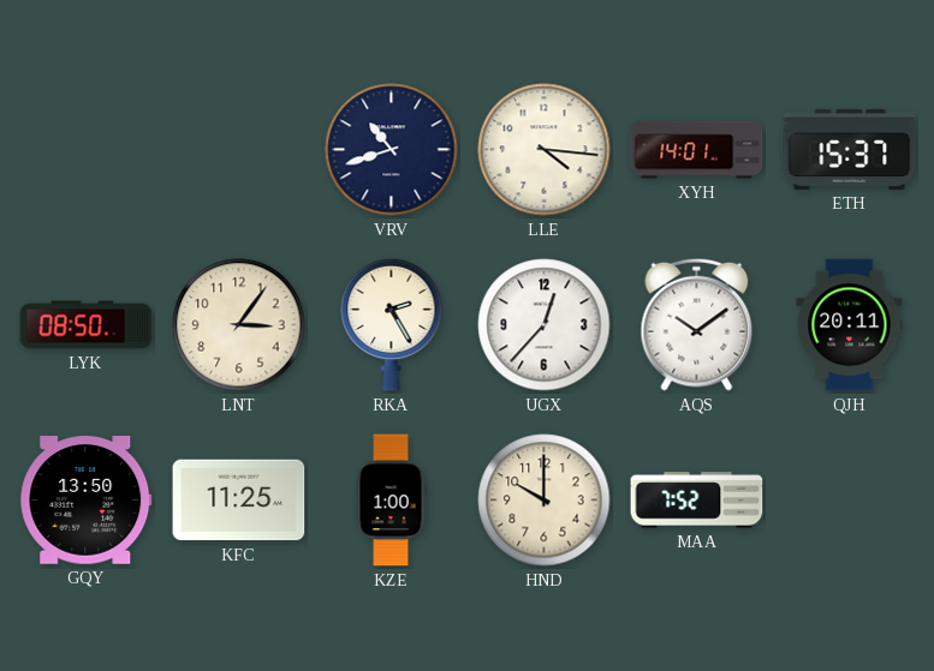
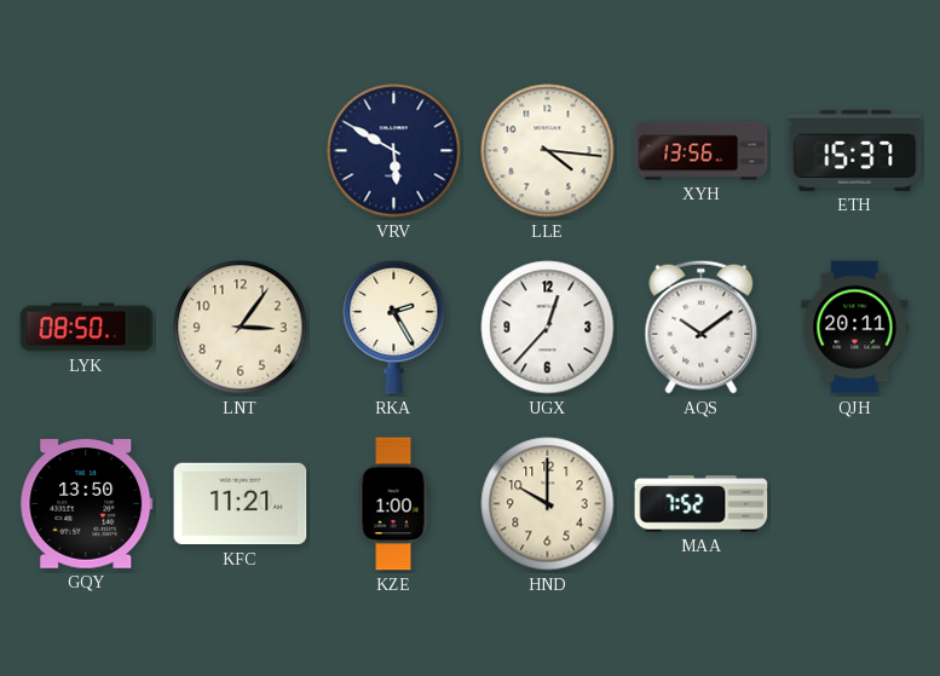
VRV: 10:42 -> 5:50 (394, 151)
XYH: 14:01 -> 13:56 (702, 151)
KFC: 11:25 -> 11:21 (241, 504)
